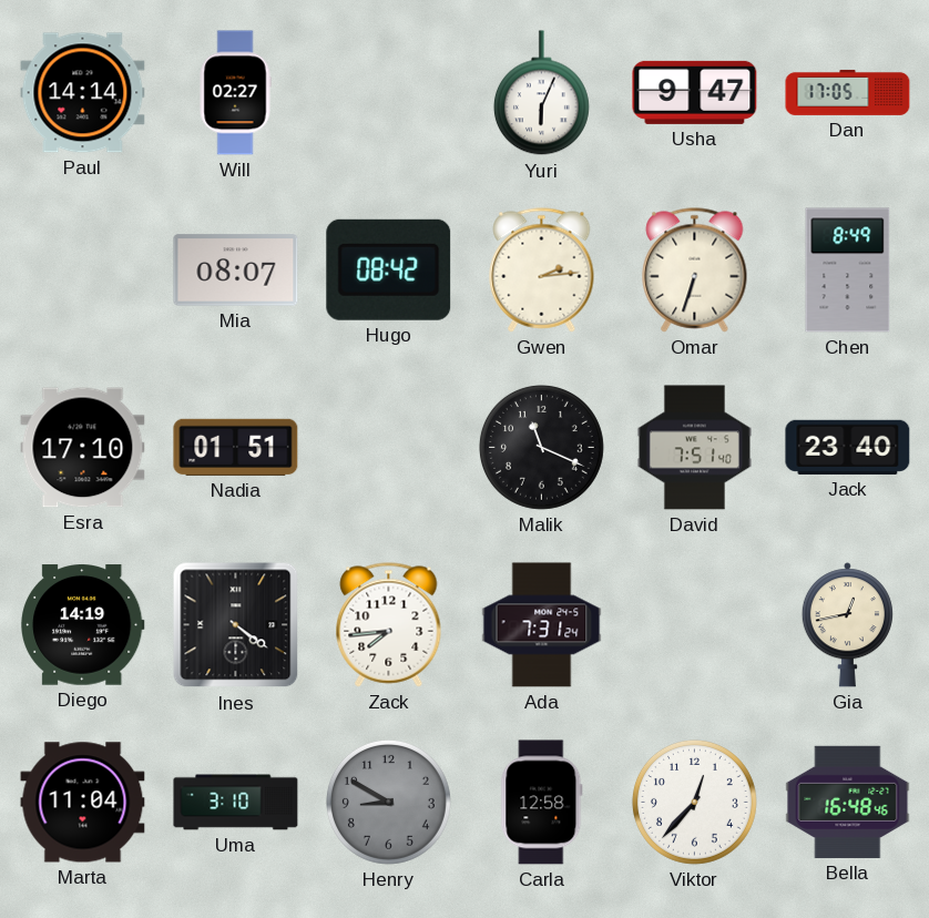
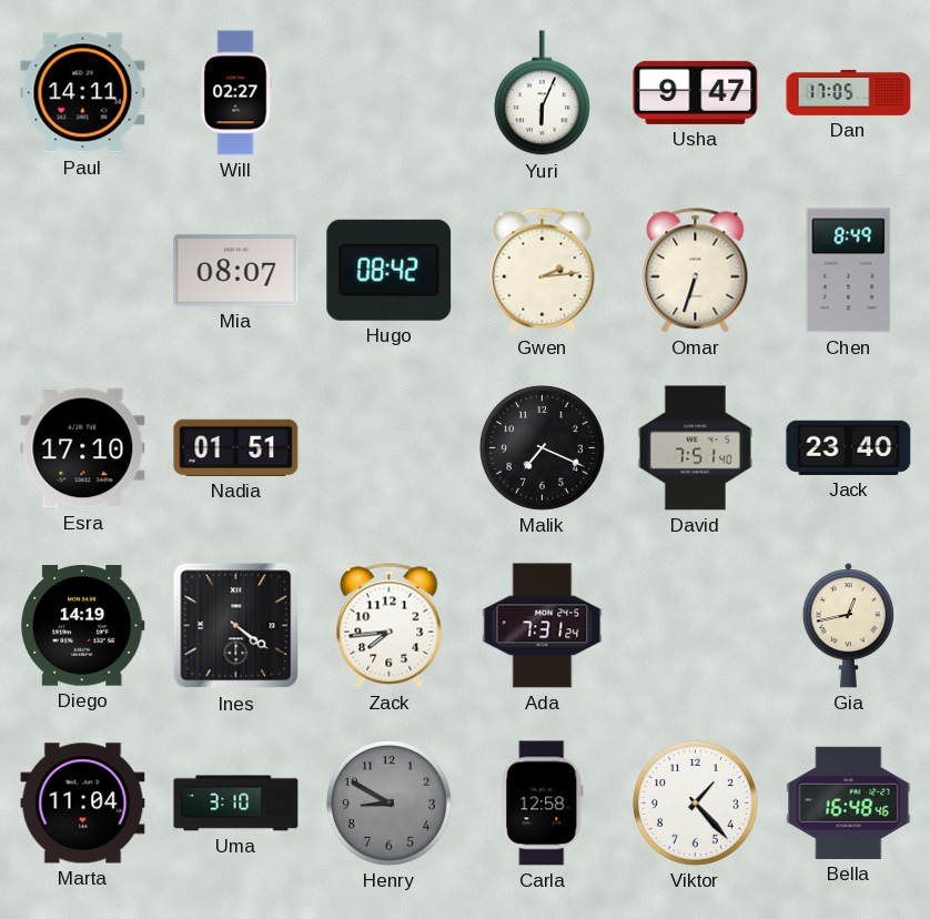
Paul: 14:14 -> 14:11 (83, 93)
Malik: 11:19 -> 7:19 (542, 447)
Viktor: 12:37 -> 1:23 (695, 802)
